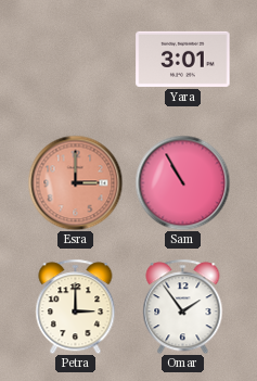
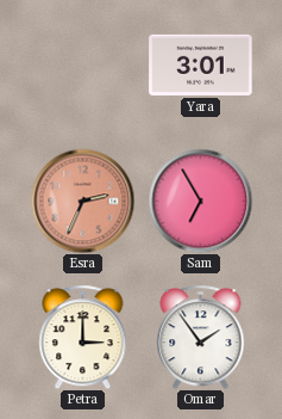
Esra: 3:00 -> 2:34 (82, 201)
Sam: 10:55 -> 6:55 (200, 201)
